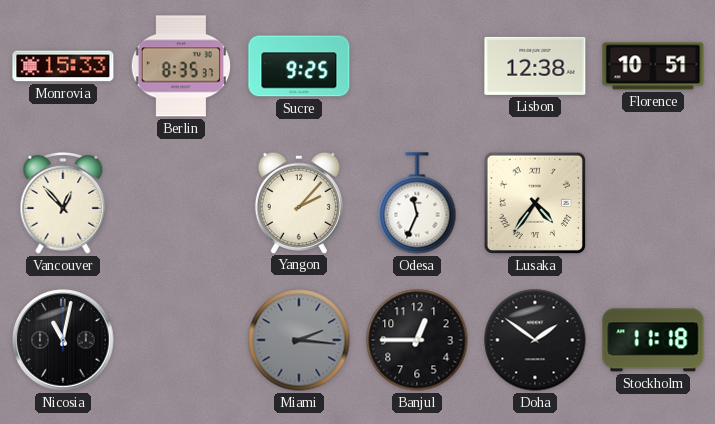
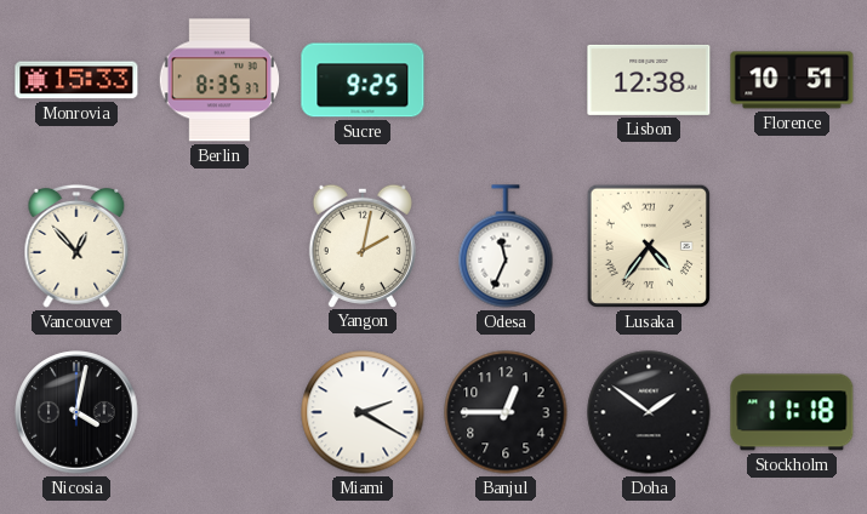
Yangon: 2:07 -> 2:02 (363, 245)
Nicosia: 11:02 -> 4:02 (76, 412)
Miami: 2:16 -> 2:20 (363, 412)
Miami dial: grey -> white (363, 412)
